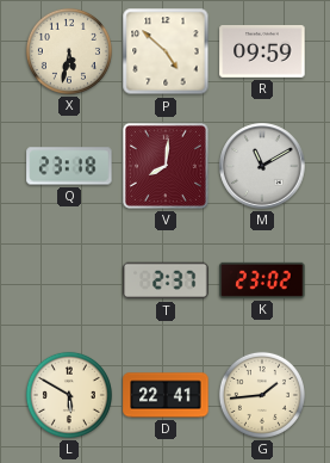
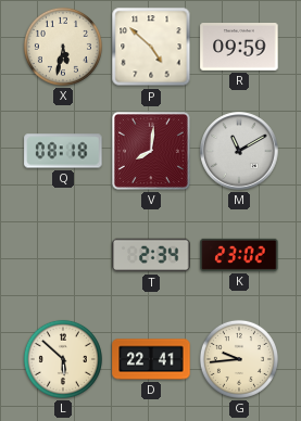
Q: 23:18 -> 08:18 (63, 151)
T: 2:37 -> 2:34 (151, 255)
L: 5:50 -> 5:52 (63, 359)
G: 1:44 -> 9:44 (239, 359)
